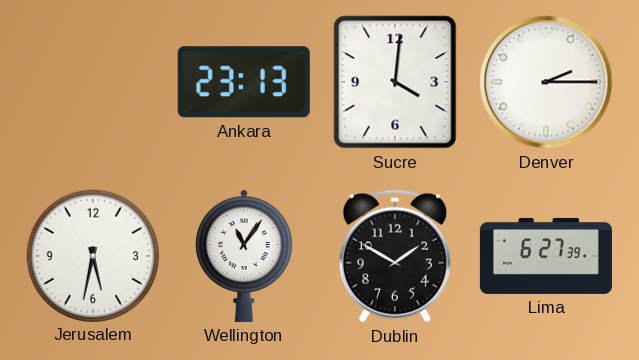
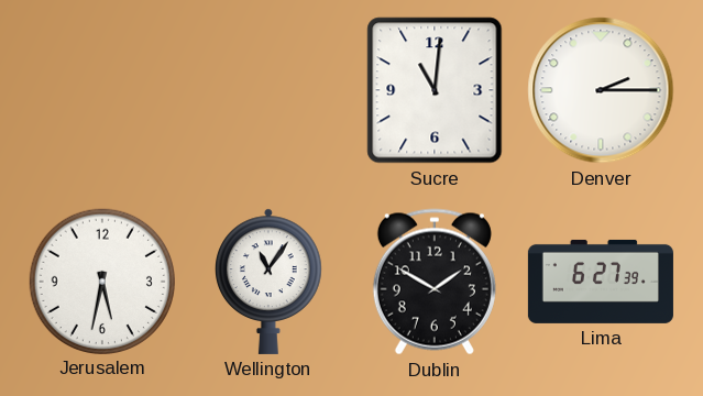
Ankara: 23:13 -> none (244, 82)
Sucre: 4:01 -> 11:01 (435, 90)
